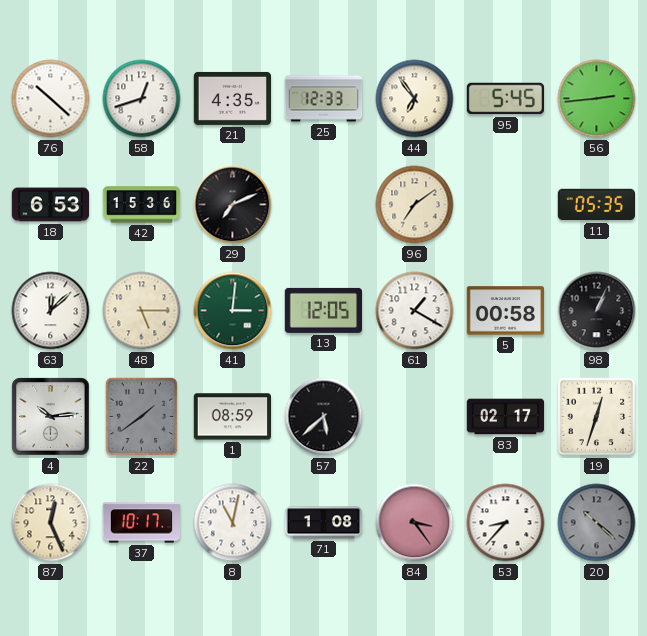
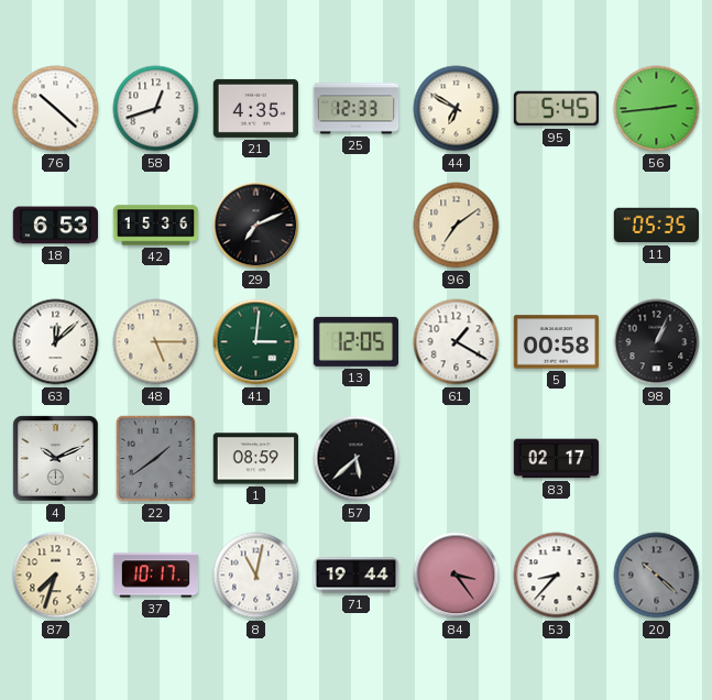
44: 6:54 -> 6:50 (457, 109)
4: 10:14 -> 10:11 (56, 459)
19: 12:33 -> none (597, 417)
87: 12:26 -> 7:33 (56, 576)
71: 1:08 -> 19:44 (357, 576)
